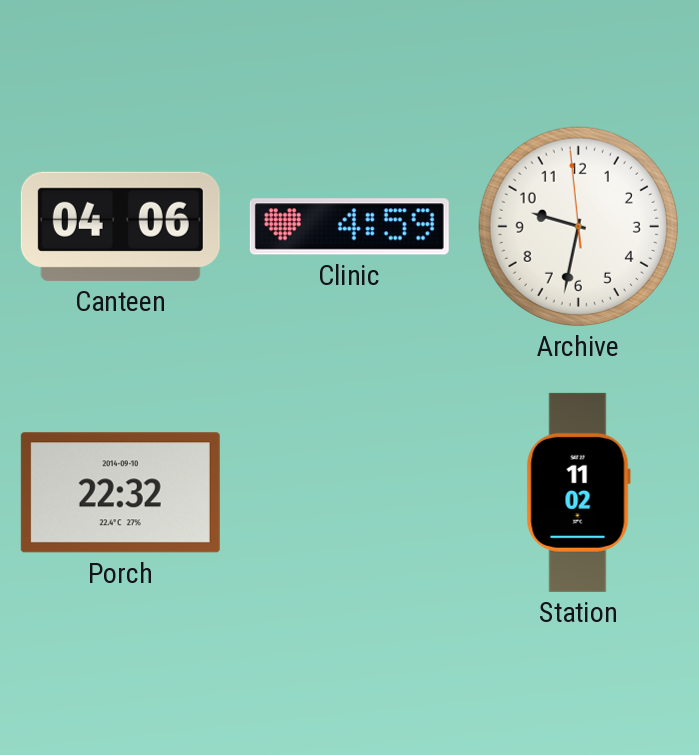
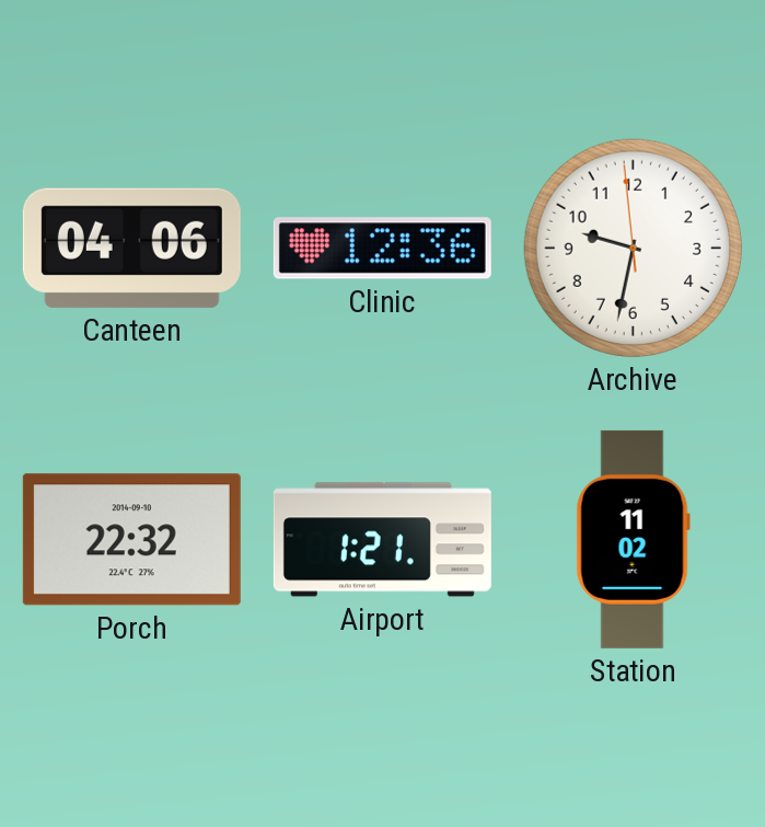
Clinic: 4:59 -> 12:36 (382, 249)
Airport: none -> 1:21 (382, 540)
